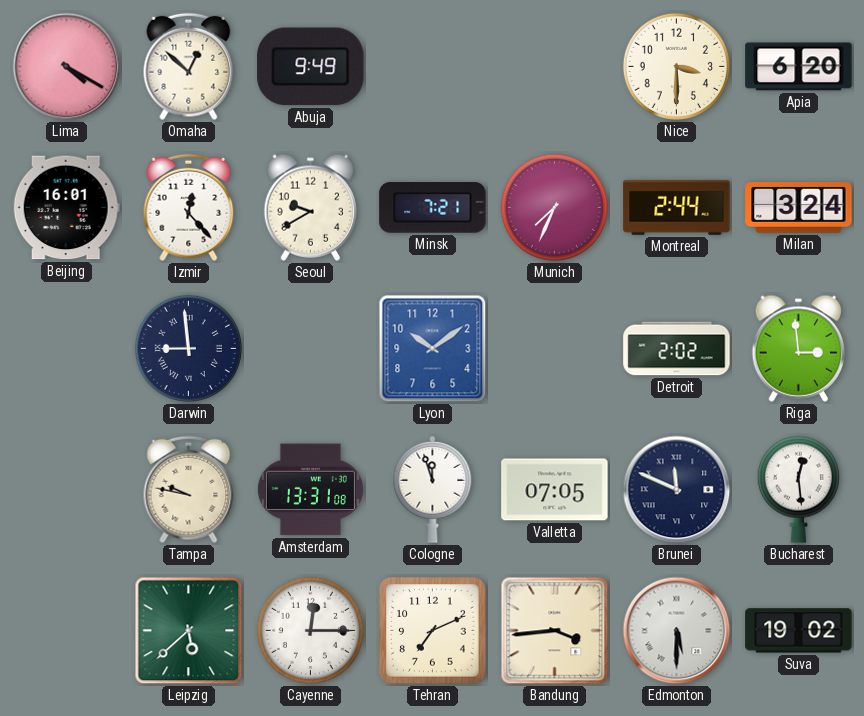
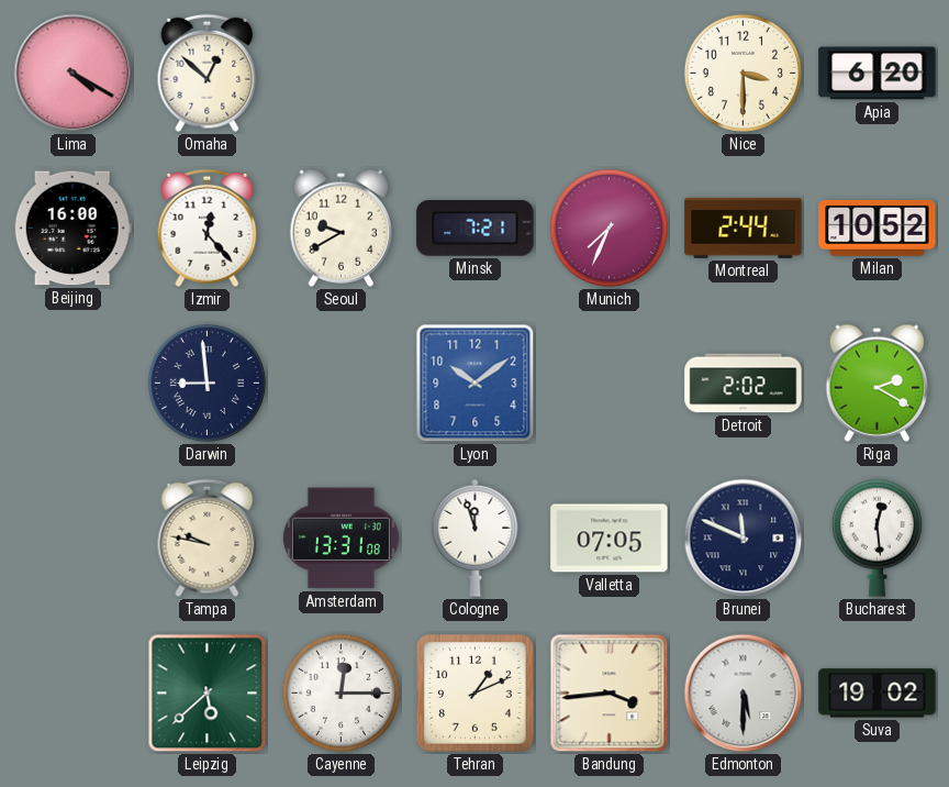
Abuja: 9:49 -> none (311, 67)
Beijing: 16:01 -> 16:00 (72, 229)
Milan: 3:24 -> 10:52 (878, 229)
Riga: 2:59 -> 2:20 (877, 383)
Tehran: 7:11 -> 1:11 (476, 694)
